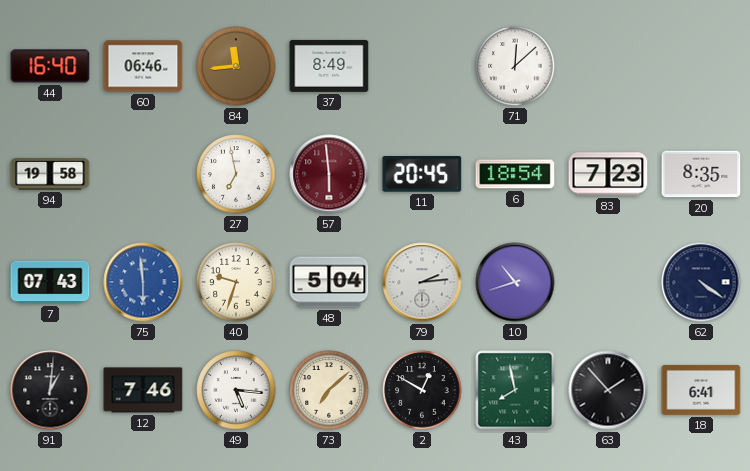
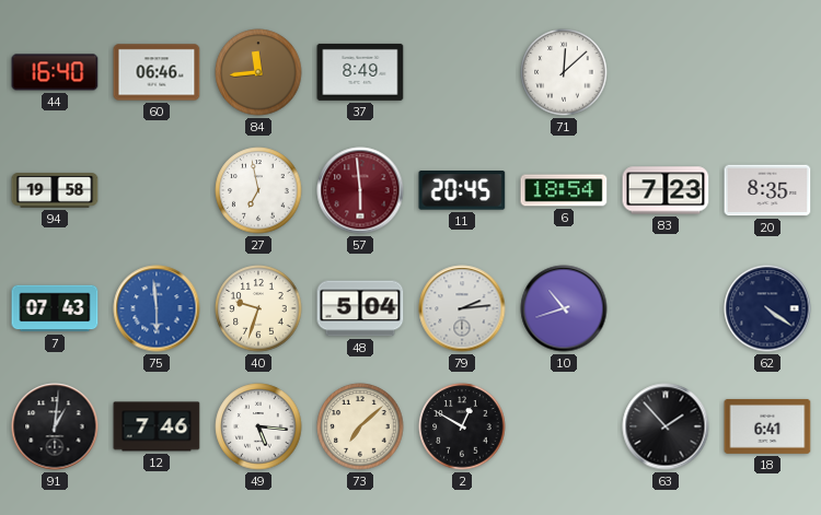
43: 7:58 -> none (515, 390)
